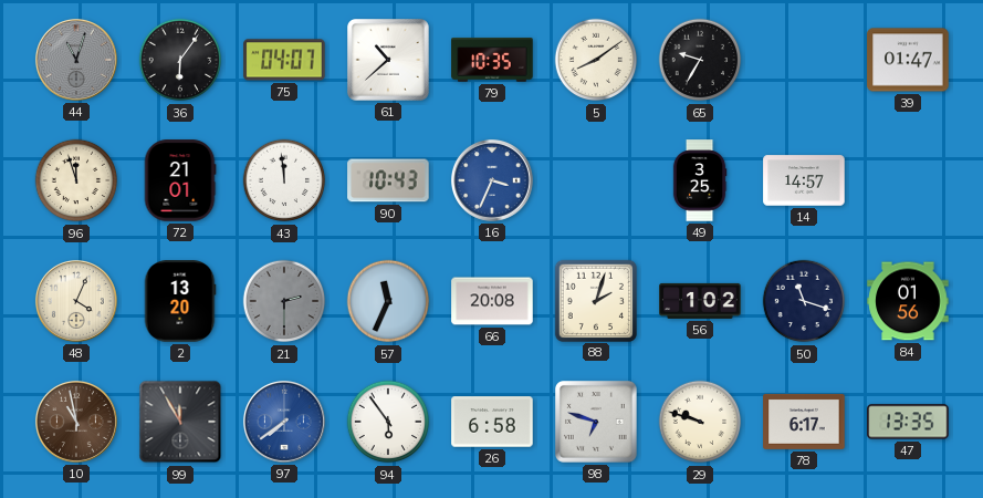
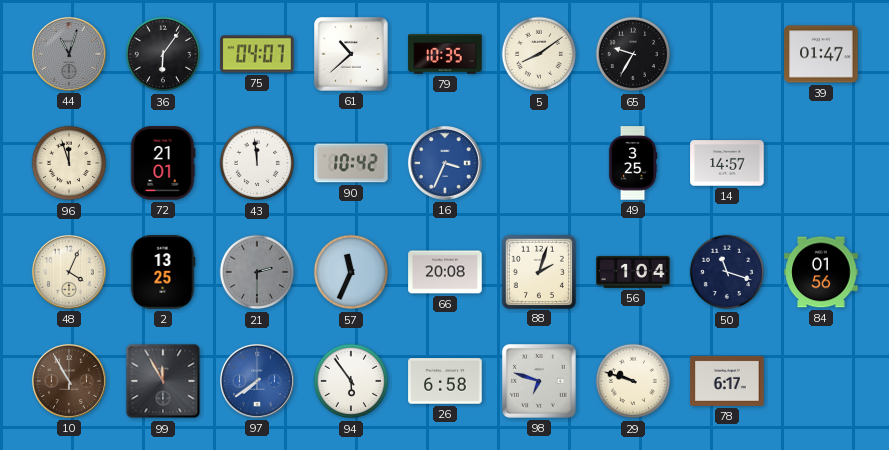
90: 10:43 -> 10:42 (351, 163)
2: 13:20 -> 13:25 (163, 272)
56: 1:02 -> 1:04 (633, 272)
10: 10:58 -> 10:55 (69, 381)
47: 13:35 -> none (908, 422)
